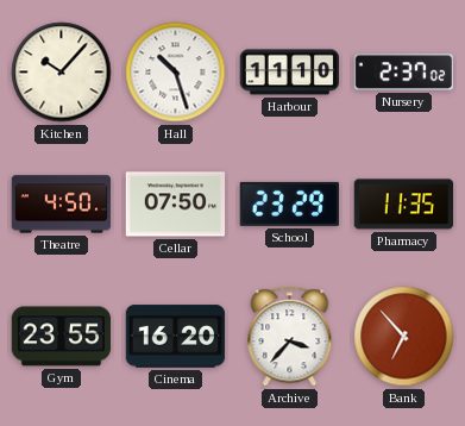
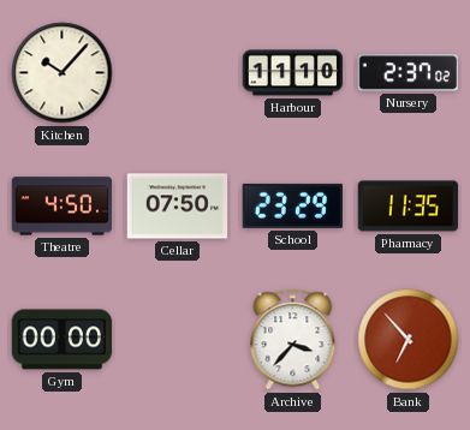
Hall: 10:27 -> none (176, 73)
Gym: 23:55 -> 00:00 (63, 340)
Cinema: 16:20 -> none (176, 337)
